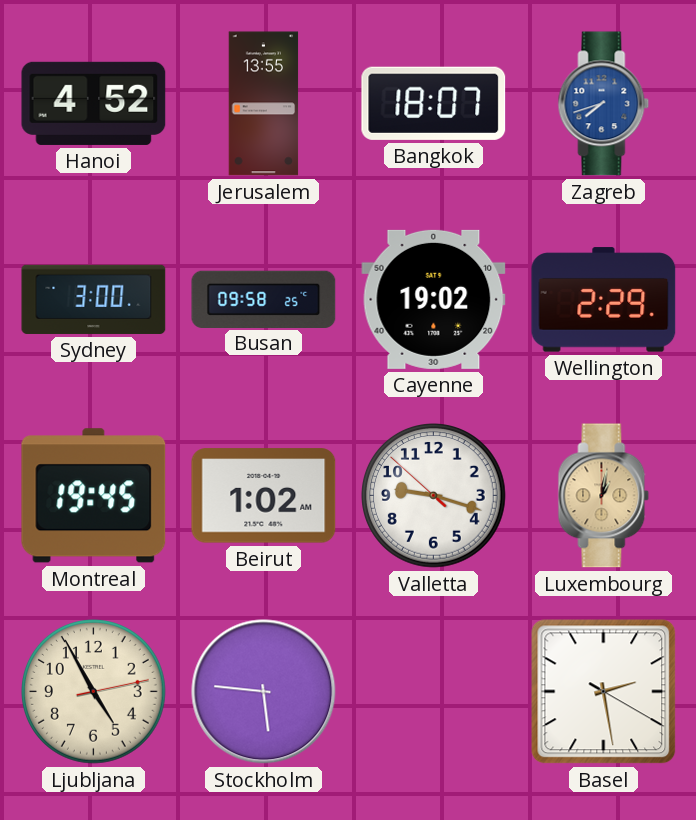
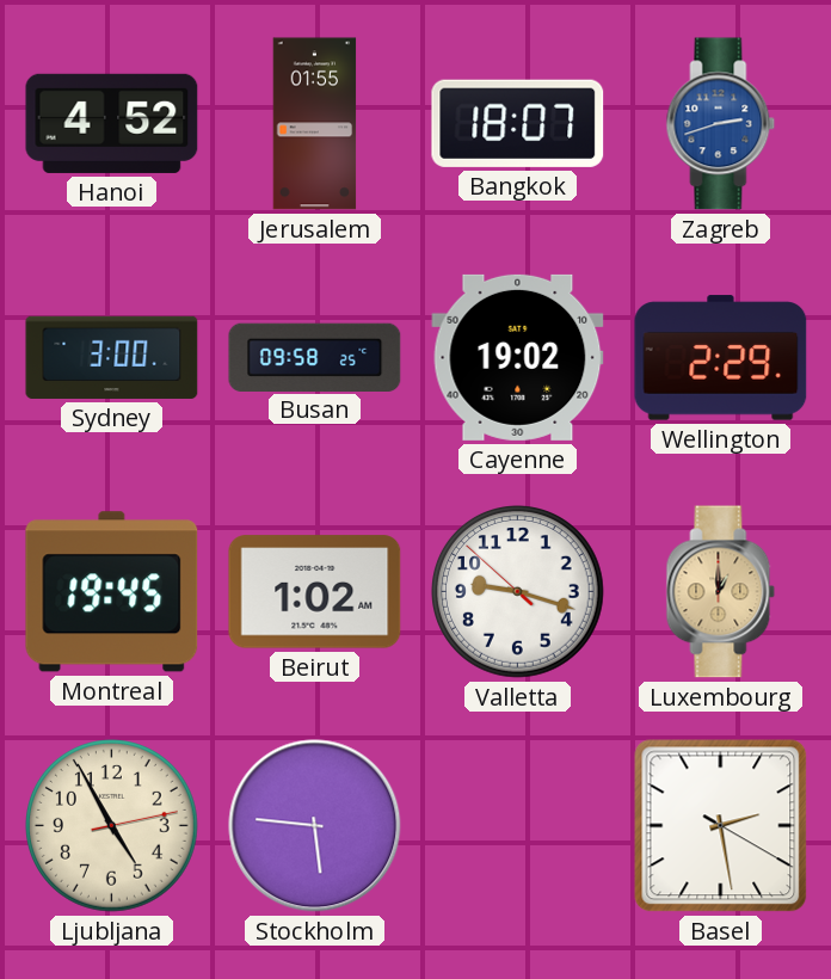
Jerusalem: 13:55 -> 01:55 (315, 124)
Zagreb: 7:42 -> 2:42 (721, 124)
Luxembourg: 1:02 -> 1:00 (721, 592)
